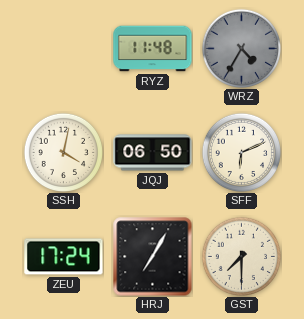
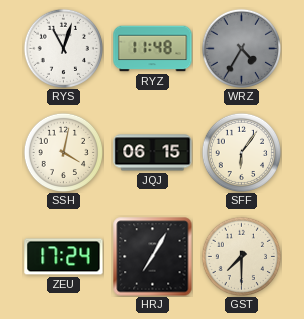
RYS: none -> 11:03 (63, 48)
JQJ: 06:50 -> 06:15 (153, 153)
SFF: 6:11 -> 6:06 (241, 152)
